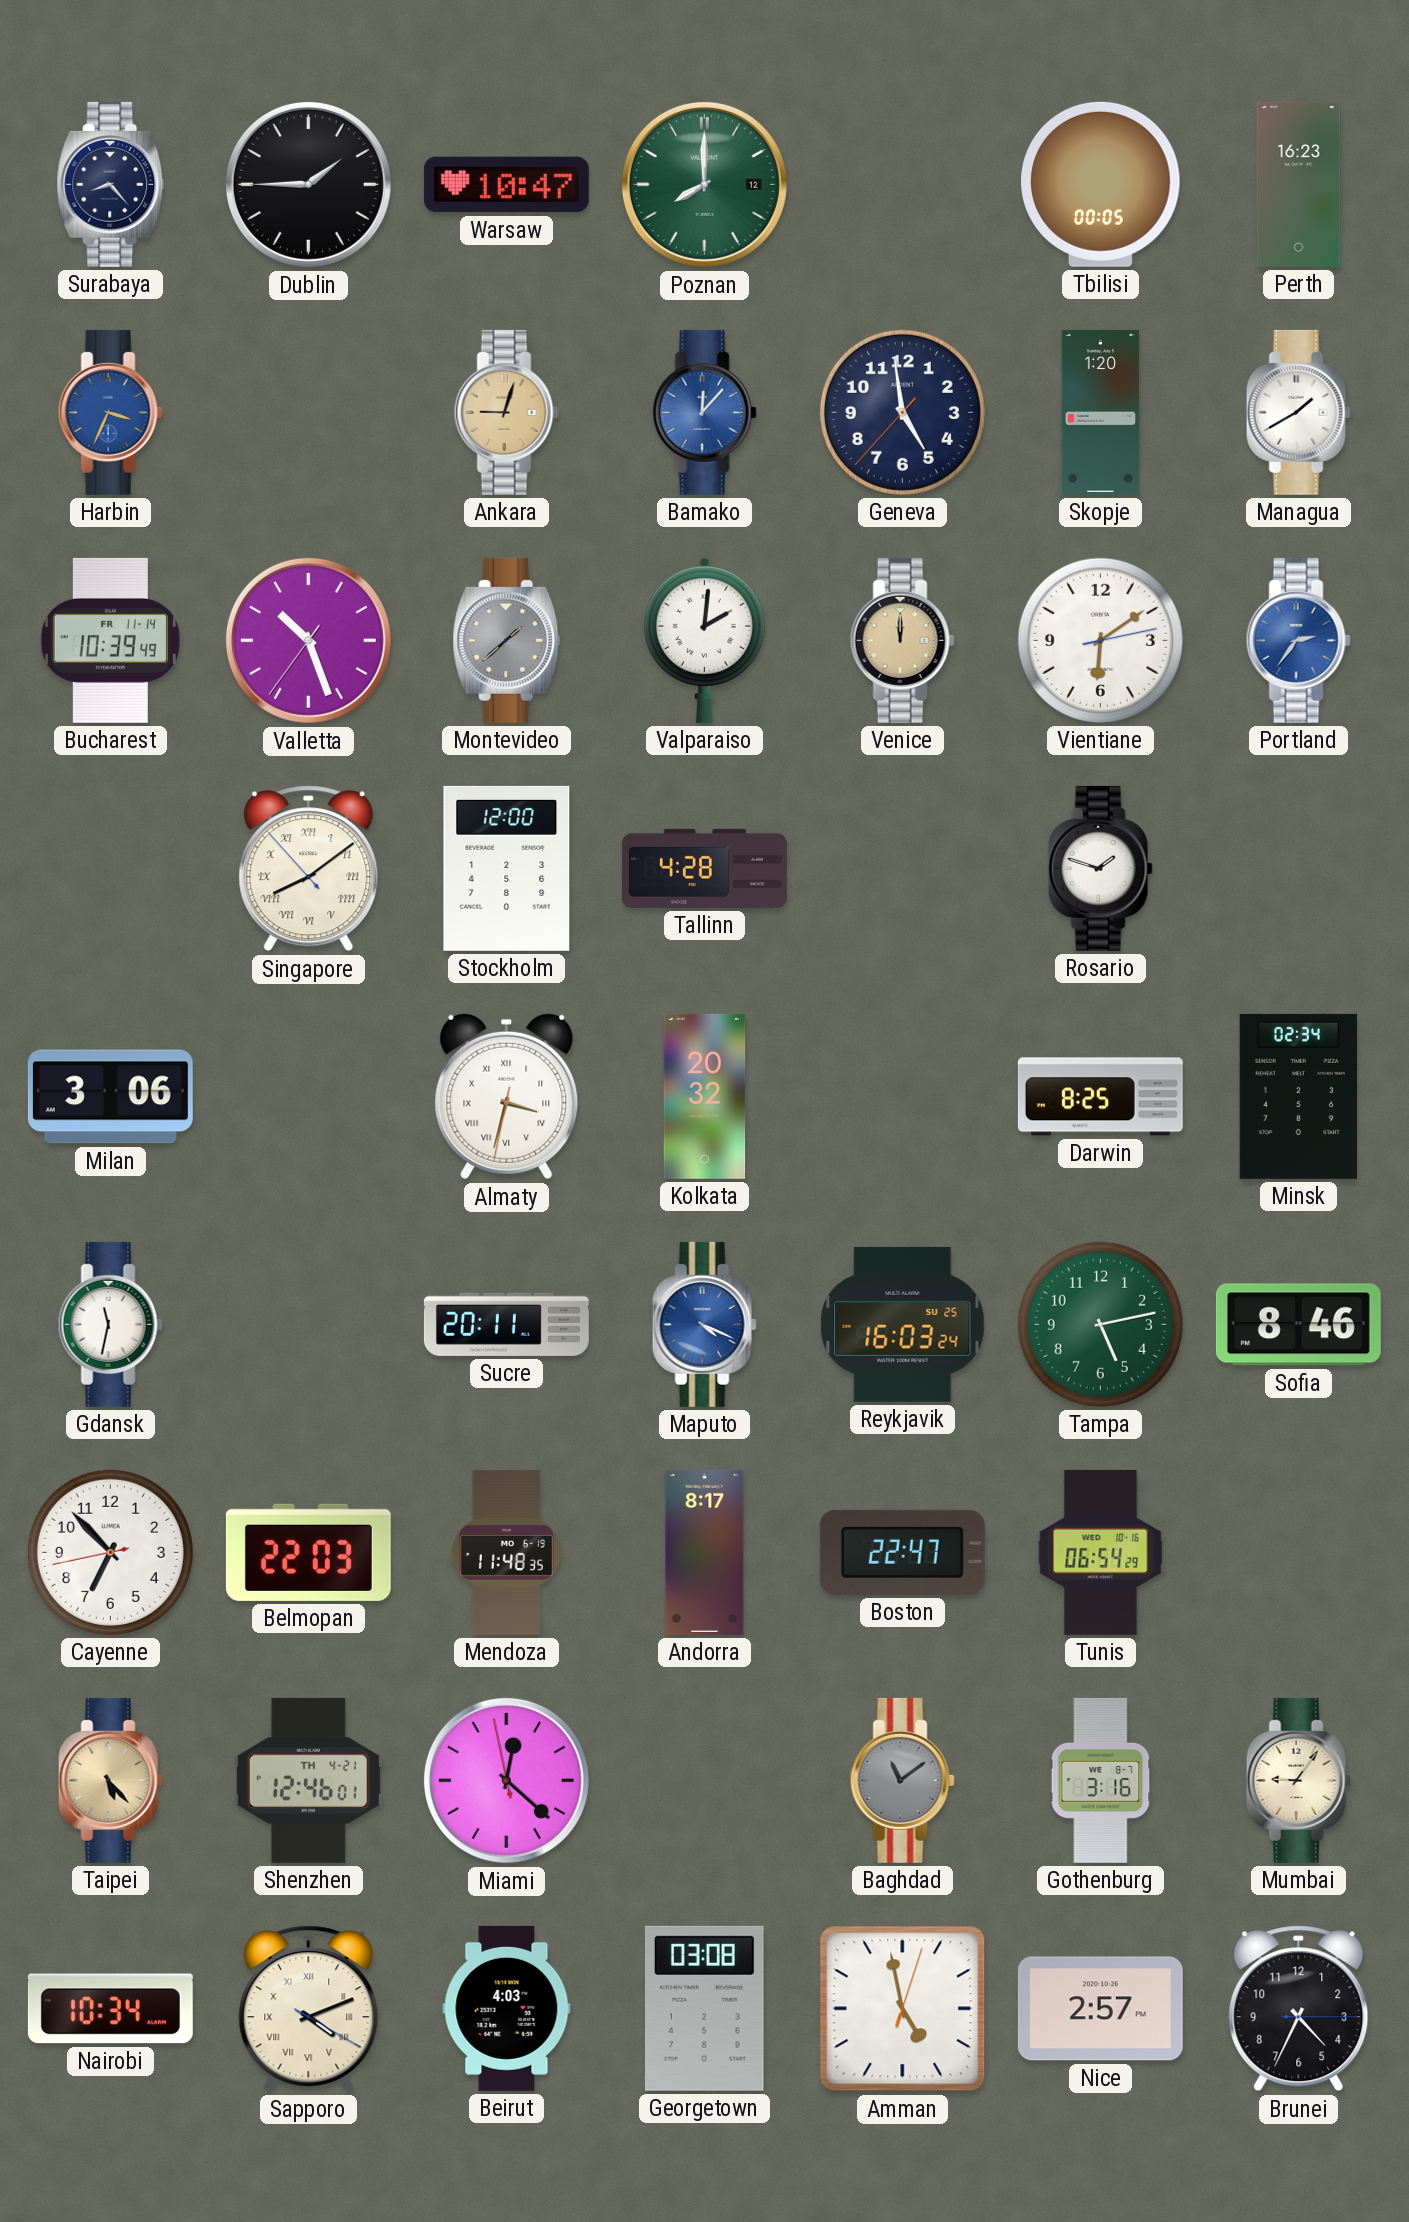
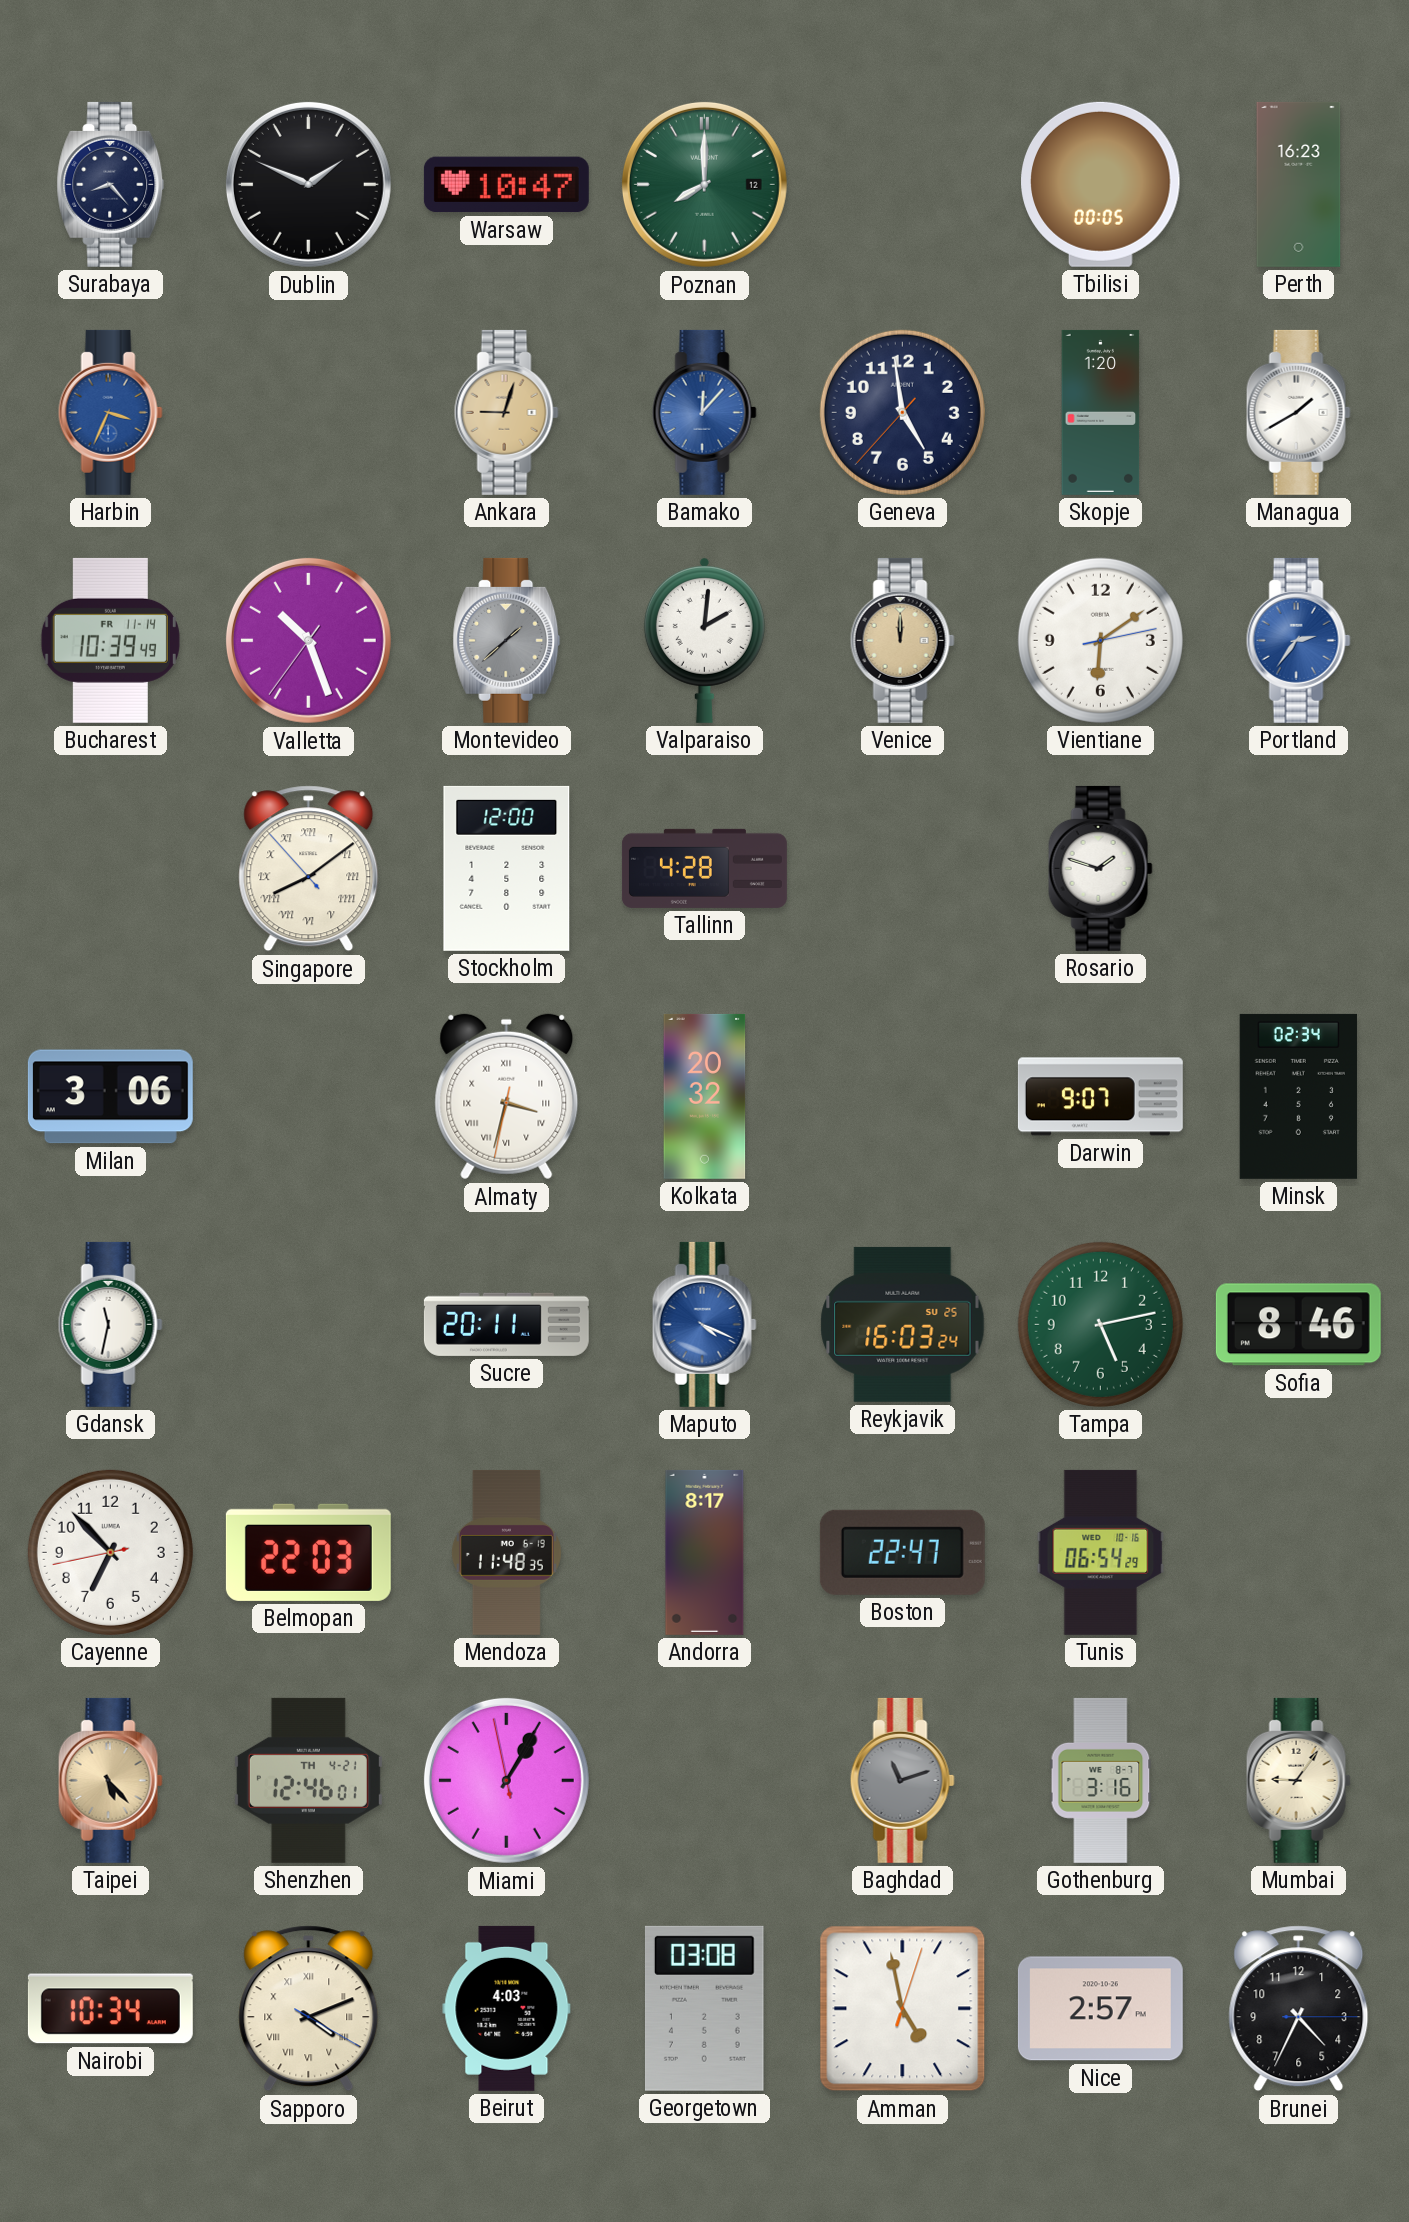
Dublin: 1:45 -> 1:49 (308, 184)
Darwin: 8:25 -> 9:07 (1100, 1097)
Miami: 12:21 -> 1:04 (506, 1780)
Baghdad: 11:09 -> 11:12 (902, 1780)
